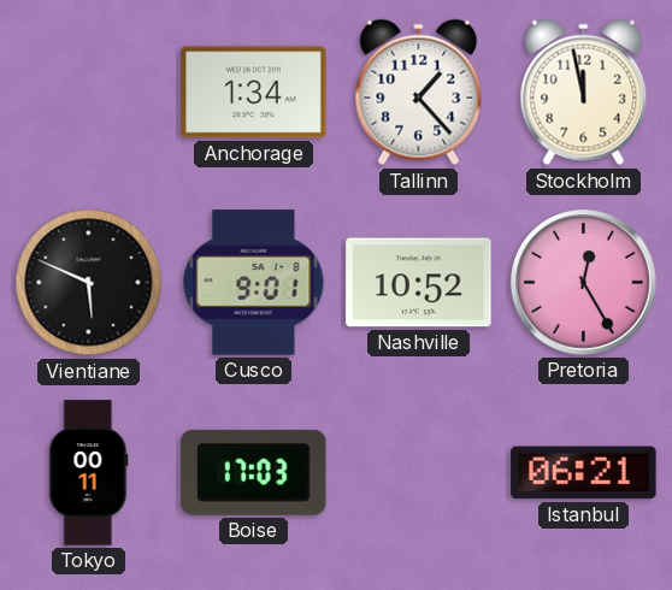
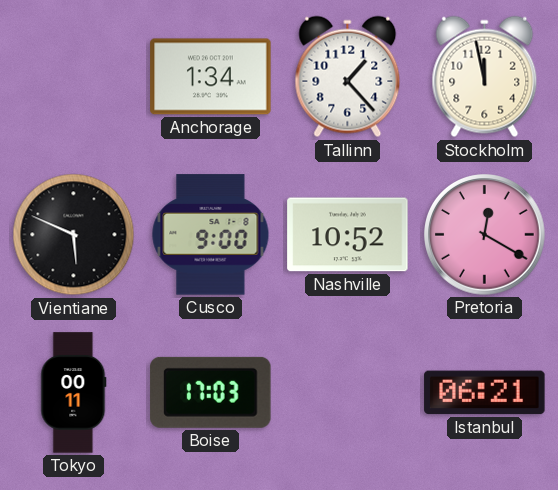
Cusco: 9:01 -> 9:00 (211, 235)
Pretoria: 12:25 -> 12:20 (485, 235)
